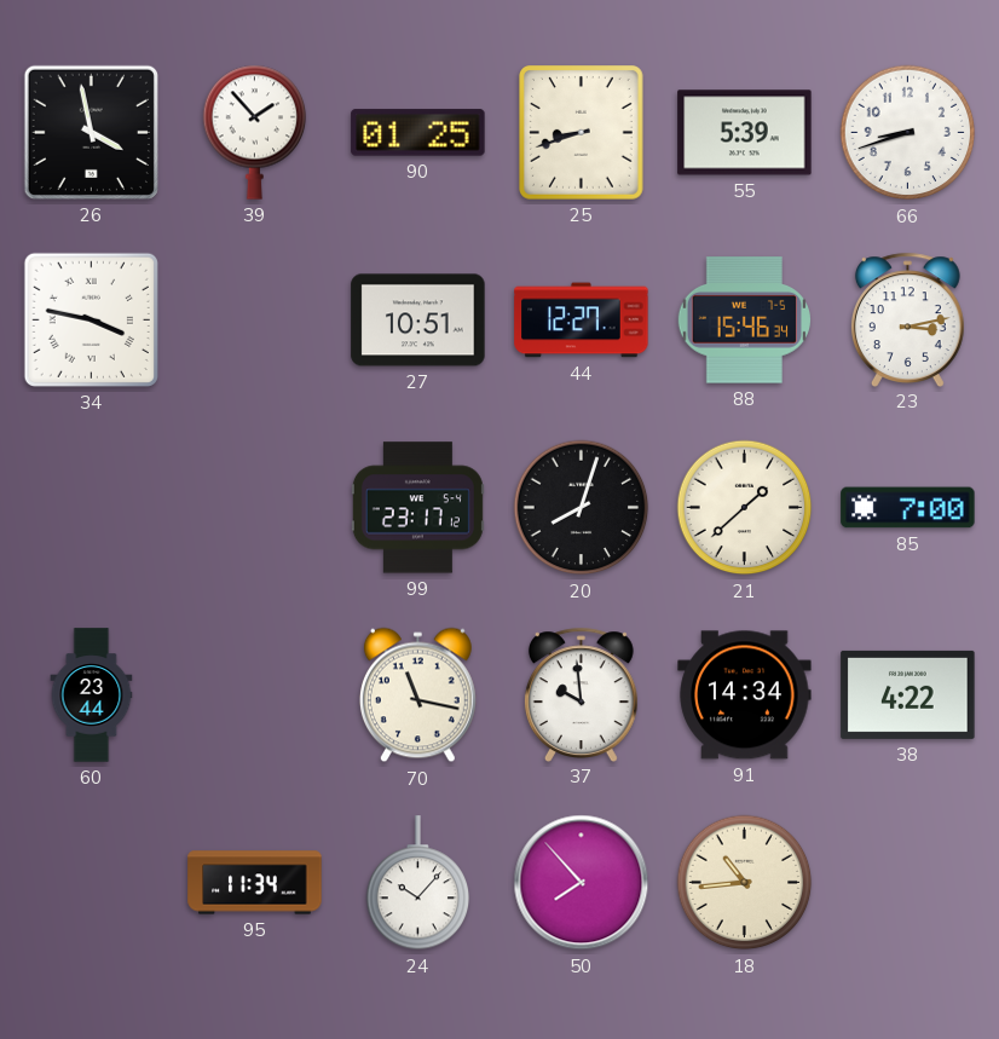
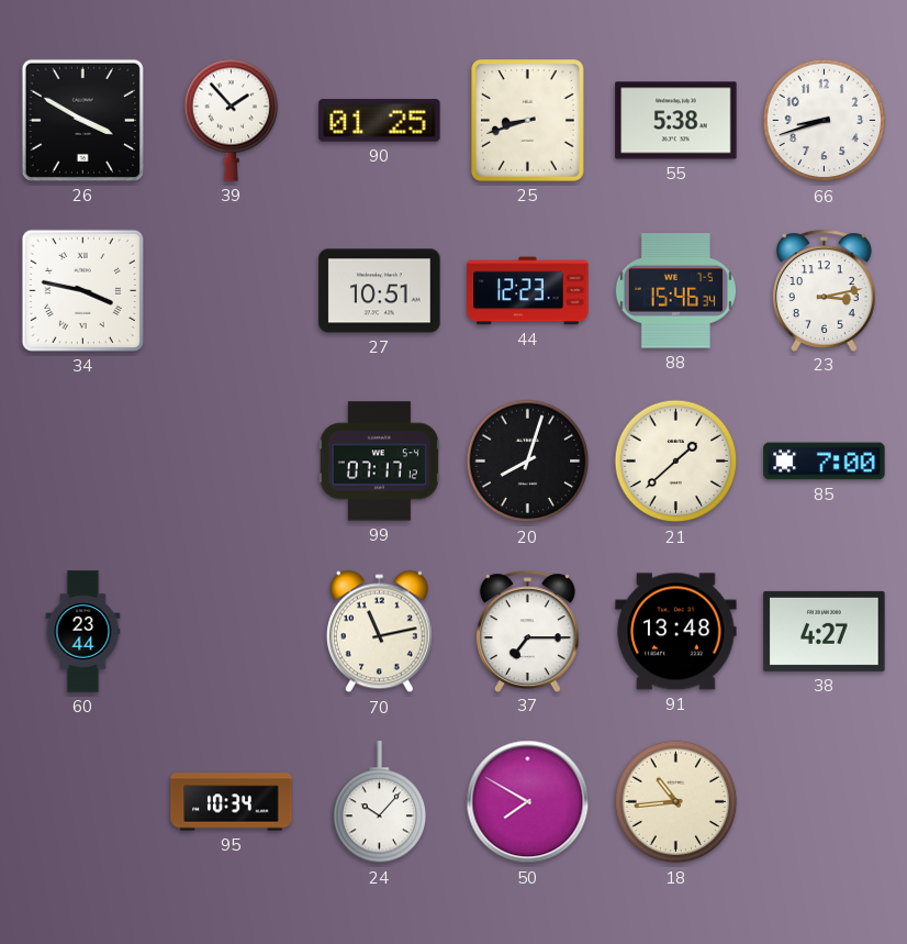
26: 3:58 -> 3:50 (82, 120)
55: 5:39 -> 5:38 (676, 121)
44: 12:27 -> 12:23 (528, 291)
99: 23:17 -> 07:17 (379, 462)
70: 11:17 -> 11:13 (379, 632)
37: 9:59 -> 7:15 (527, 631)
91: 14:34 -> 13:48 (676, 632)
38: 4:22 -> 4:27 (825, 631)
95: 11:34 -> 10:34 (232, 802)
50: 7:53 -> 7:50 (528, 802)
